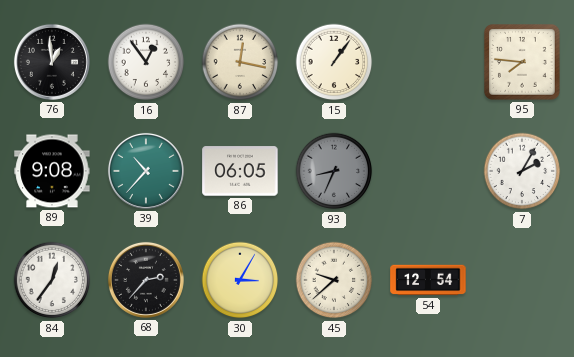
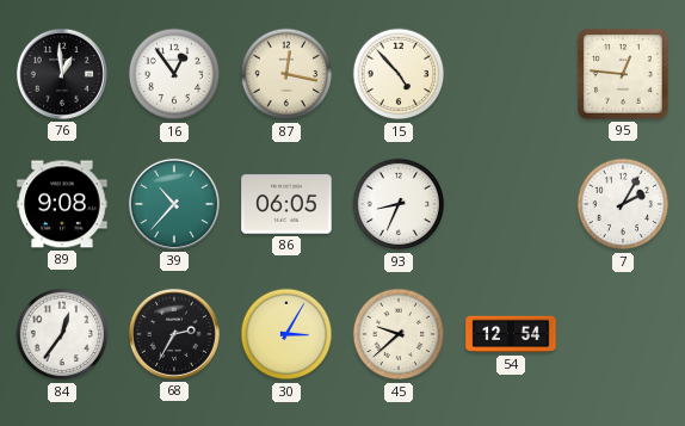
15: 1:06 -> 4:53 (399, 74)
95: 7:46 -> 12:46 (624, 75)
93 dial: grey -> white (399, 204)
68: 2:37 -> 2:35 (174, 334)
